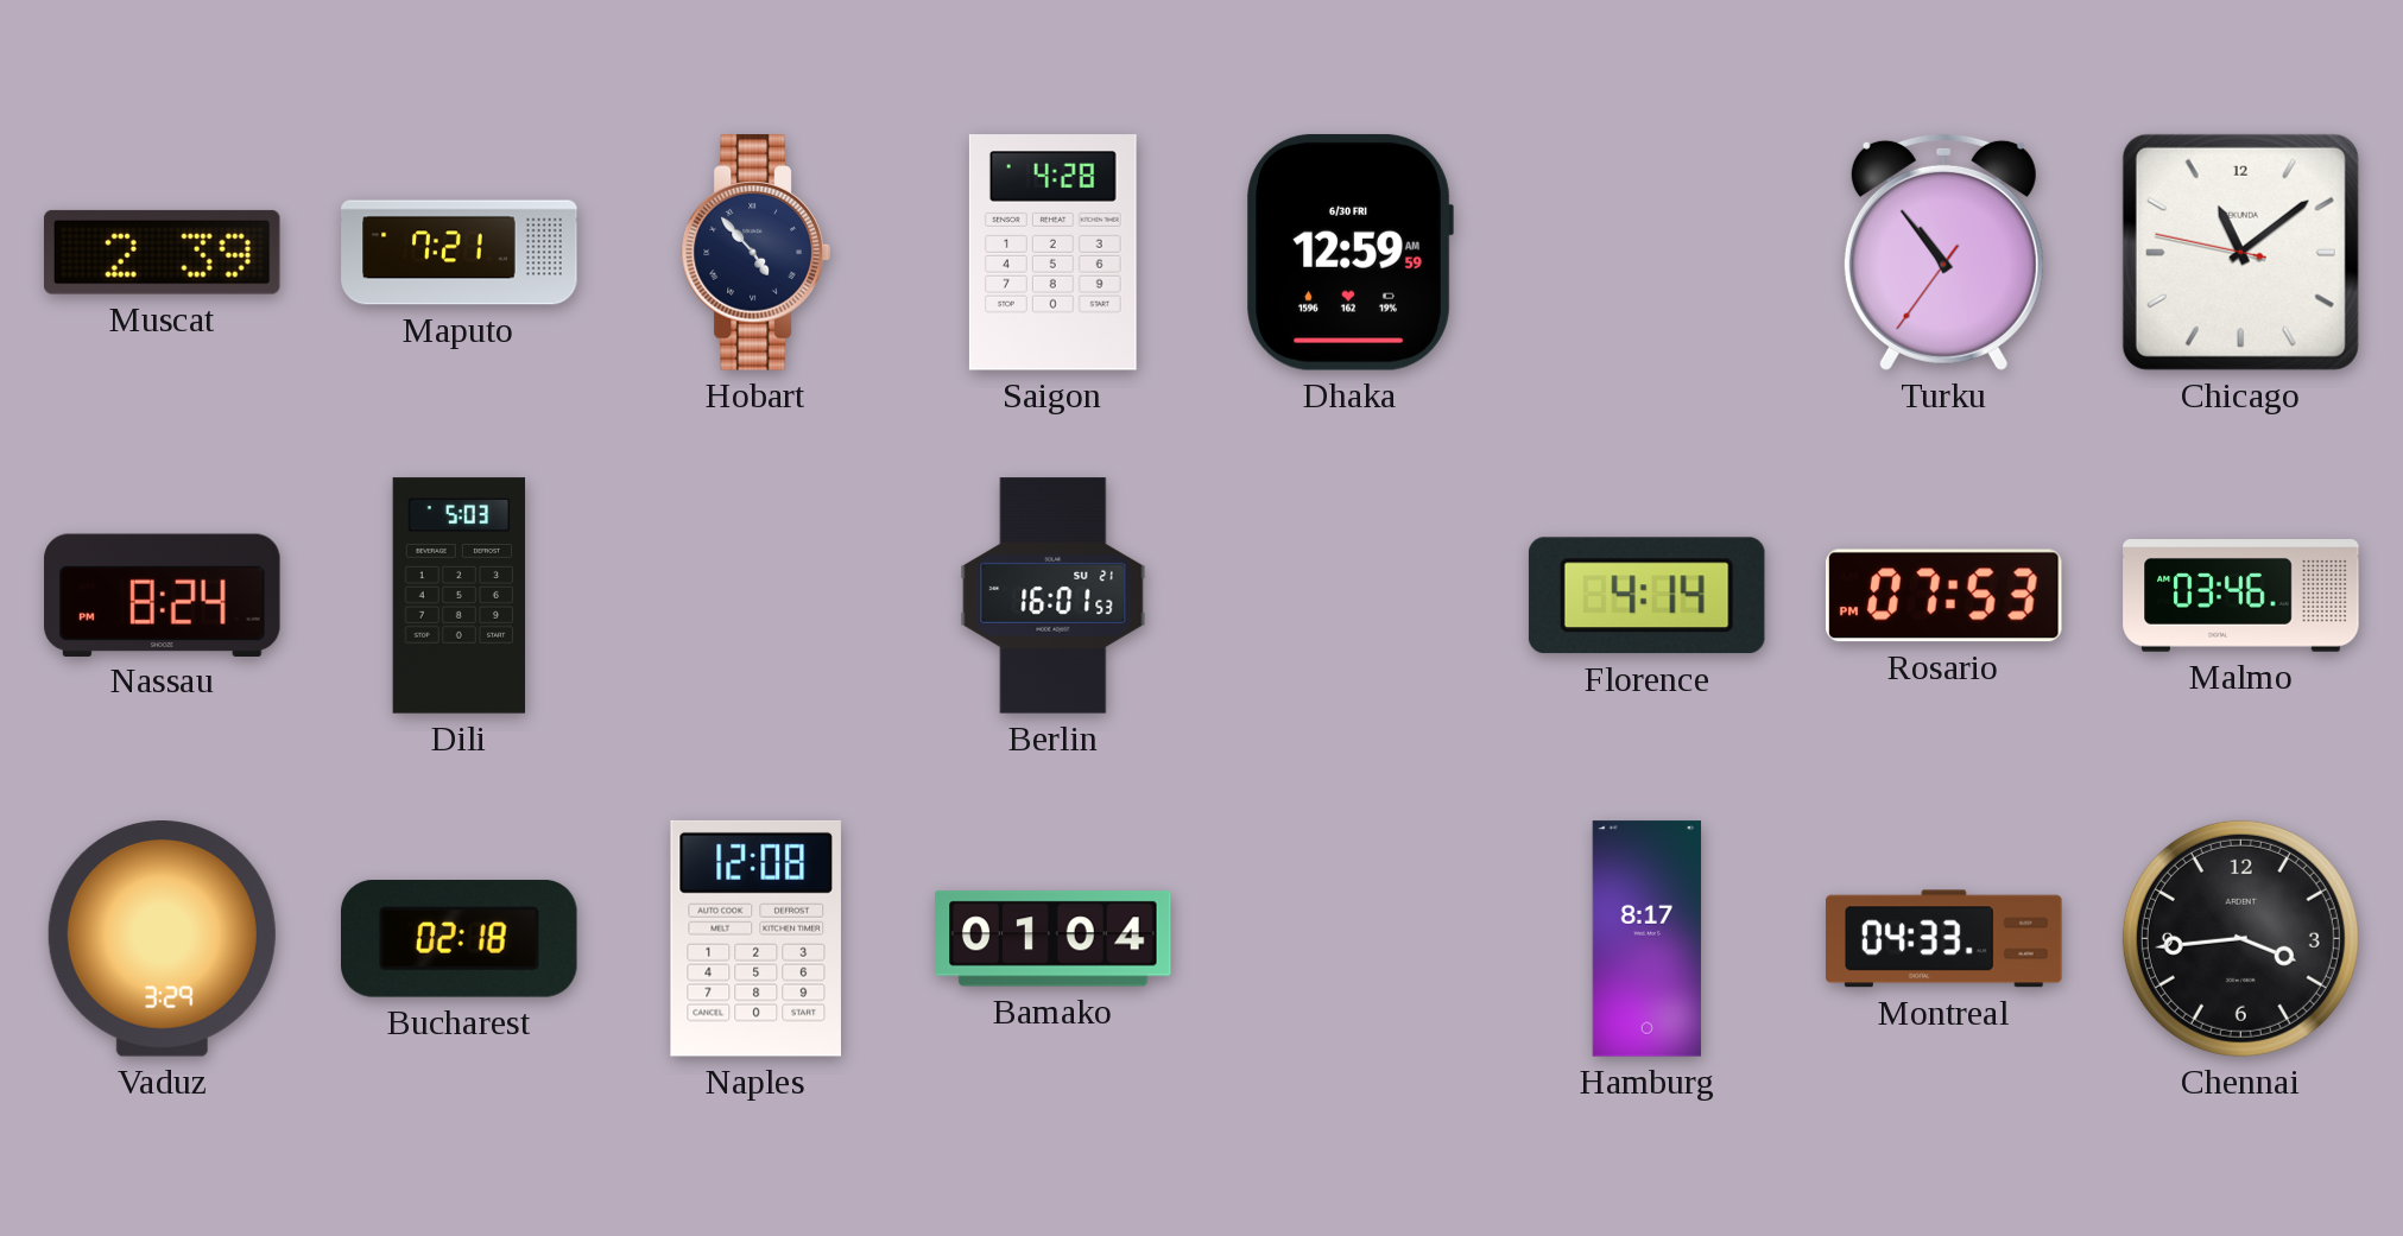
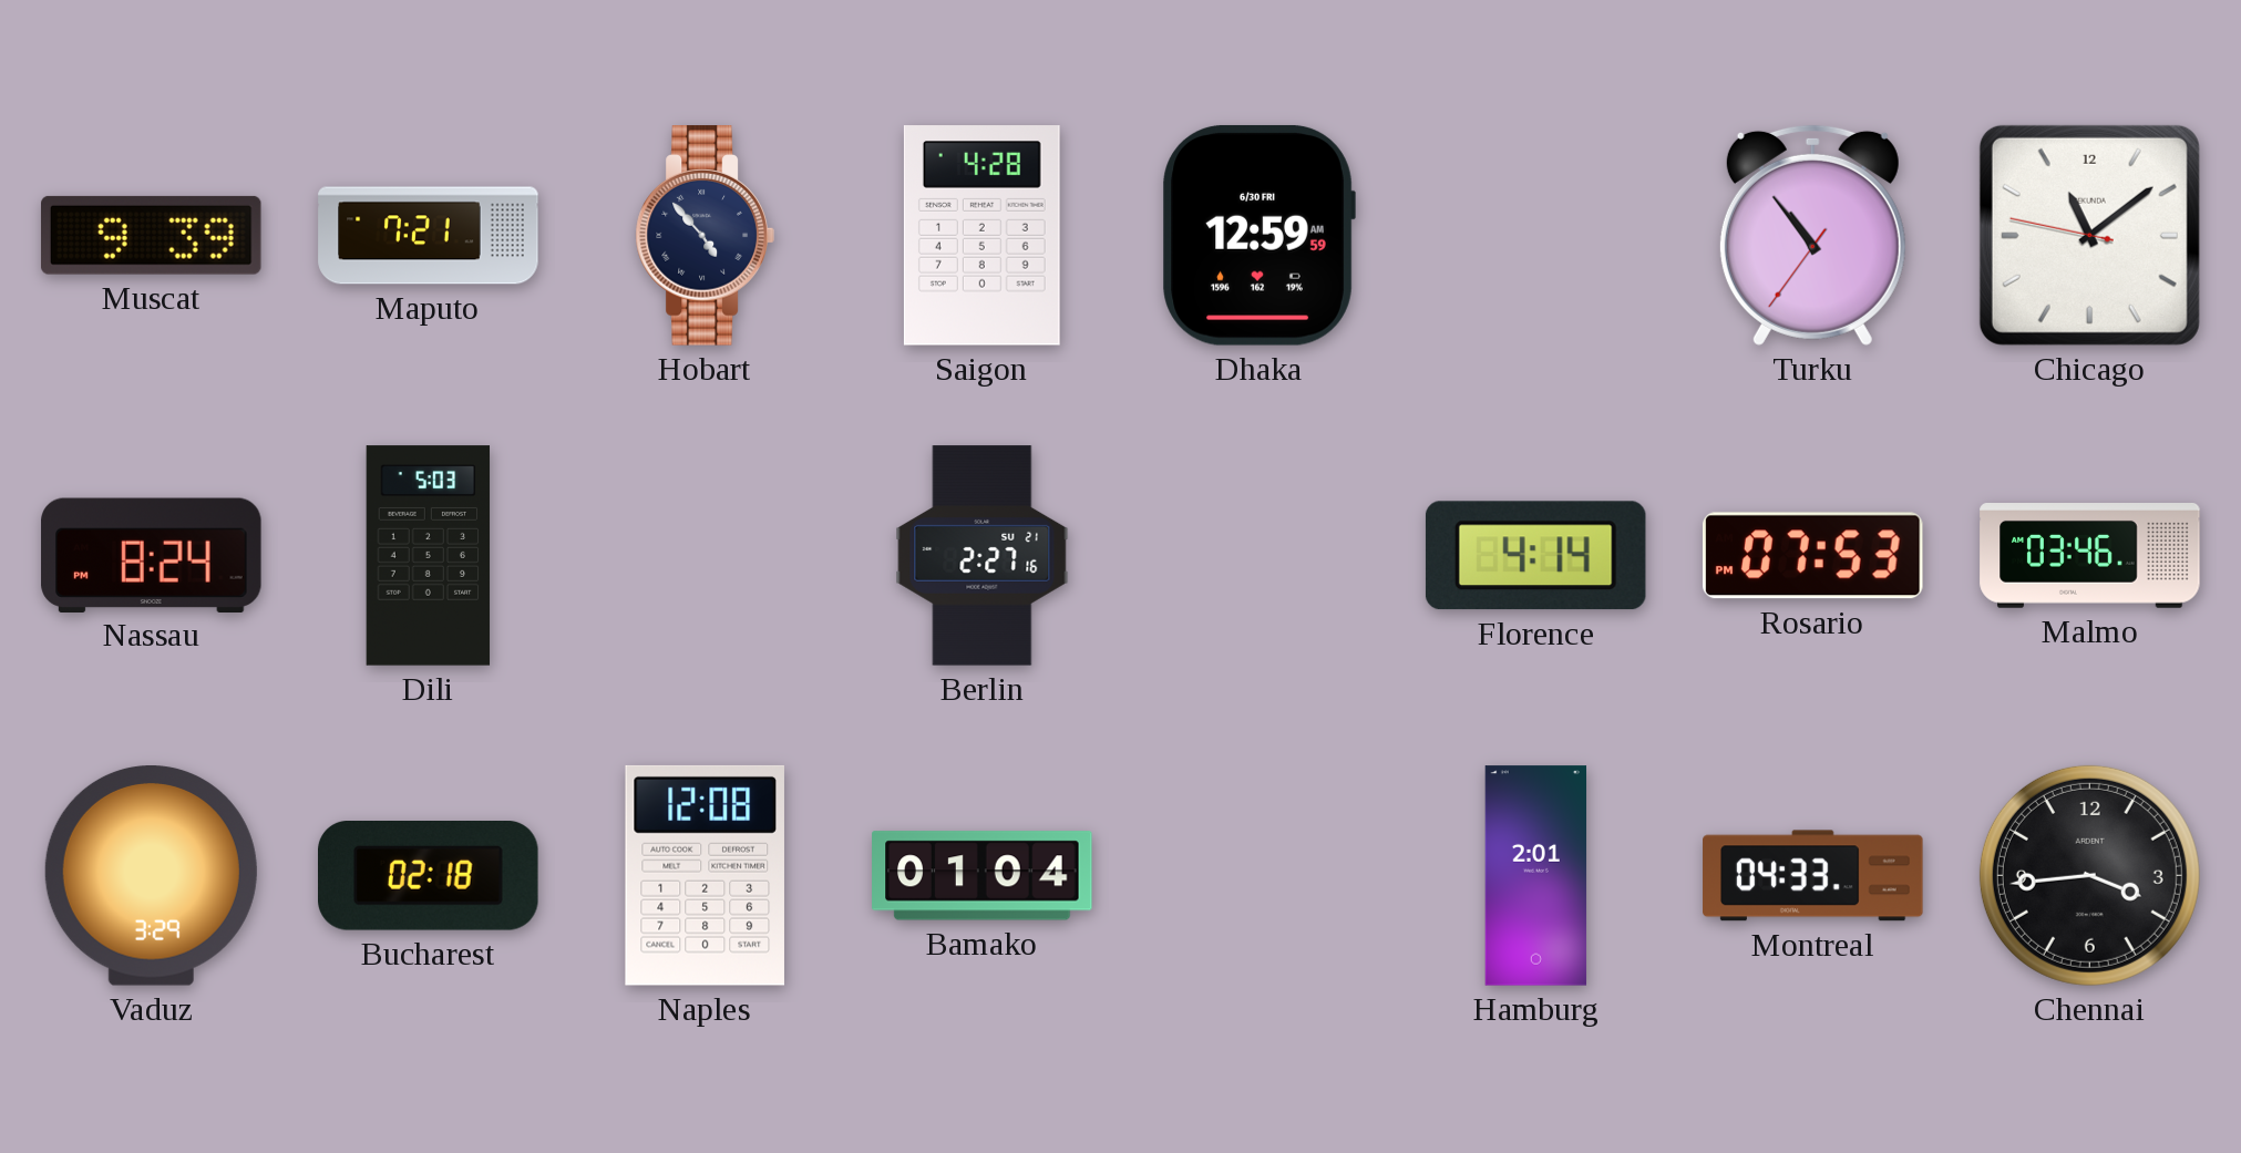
Muscat: 2:39 -> 9:39 (151, 235)
Berlin: 16:01 -> 2:27 (983, 556)
Hamburg: 8:17 -> 2:01 (1536, 876)
